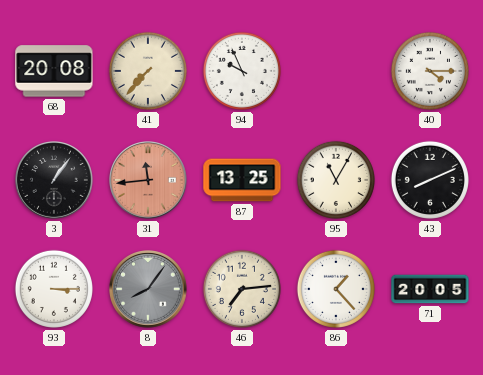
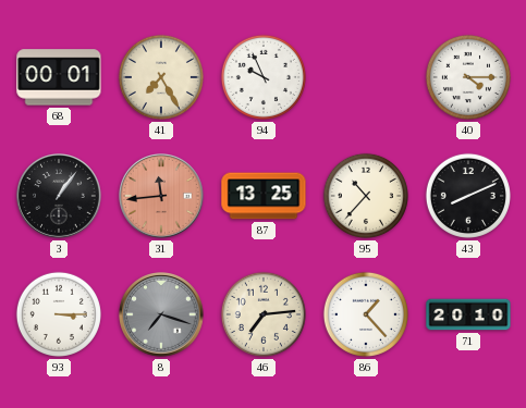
68: 20:08 -> 00:01 (59, 77)
41: 7:37 -> 7:25 (161, 77)
95: 11:05 -> 10:37 (366, 196)
8: 8:06 -> 7:18 (162, 316)
71: 20:05 -> 20:10 (468, 314)
